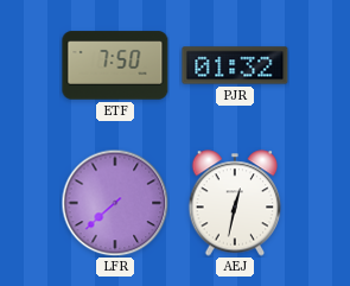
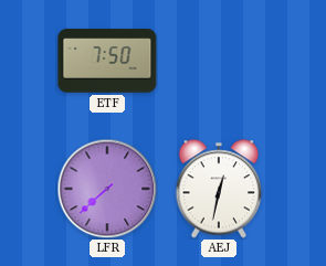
PJR: 01:32 -> none (235, 65)
